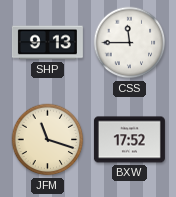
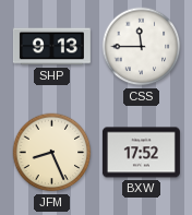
JFM: 11:18 -> 8:26 (52, 153)
